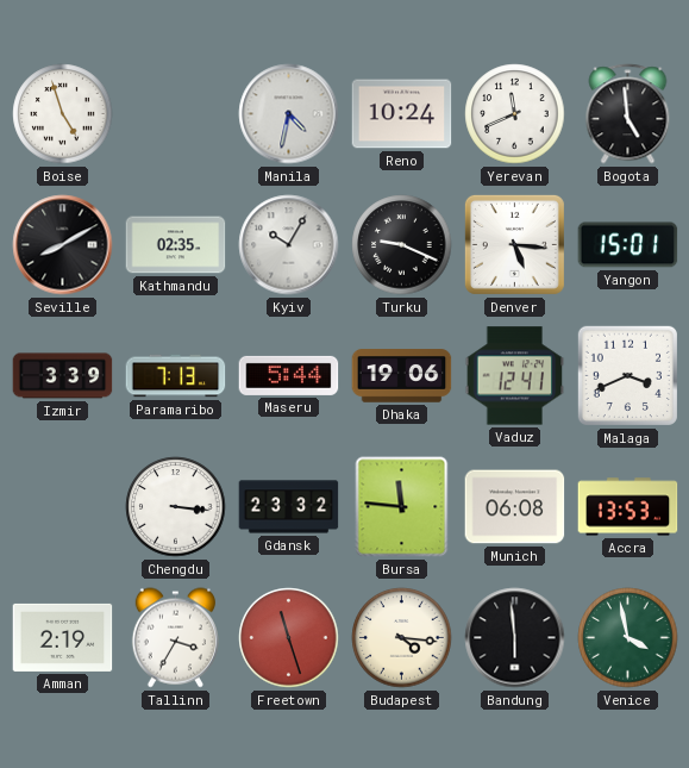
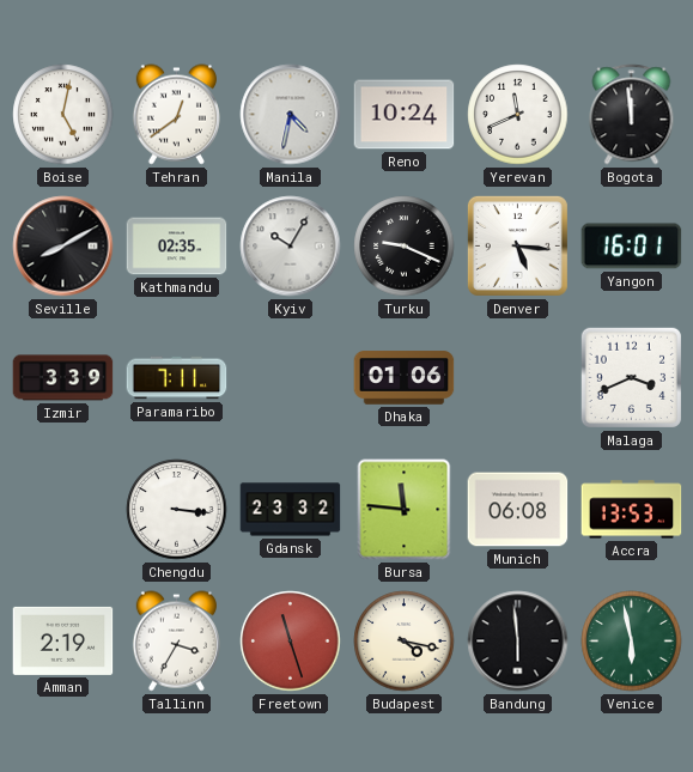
Boise: 4:57 -> 5:02 (63, 115)
Tehran: none -> 12:39 (176, 115)
Bogota: 4:59 -> 11:59 (632, 115)
Yangon: 15:01 -> 16:01 (632, 247)
Paramaribo: 7:13 -> 7:11 (177, 378)
Maseru: 5:44 -> none (289, 375)
Dhaka: 19:06 -> 01:06 (405, 378)
Vaduz: 12:41 -> none (515, 376)
Budapest: 4:16 -> 4:17 (405, 642)
Venice: 3:58 -> 5:58 (632, 642)
